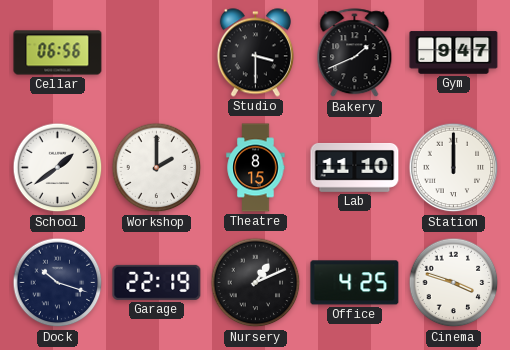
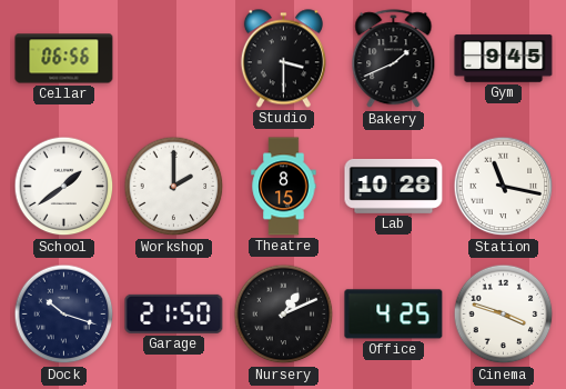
Gym: 9:47 -> 9:45 (504, 59)
Lab: 11:10 -> 10:28 (394, 186)
Station: 12:00 -> 11:17 (504, 187)
Garage: 22:19 -> 21:50 (174, 313)
